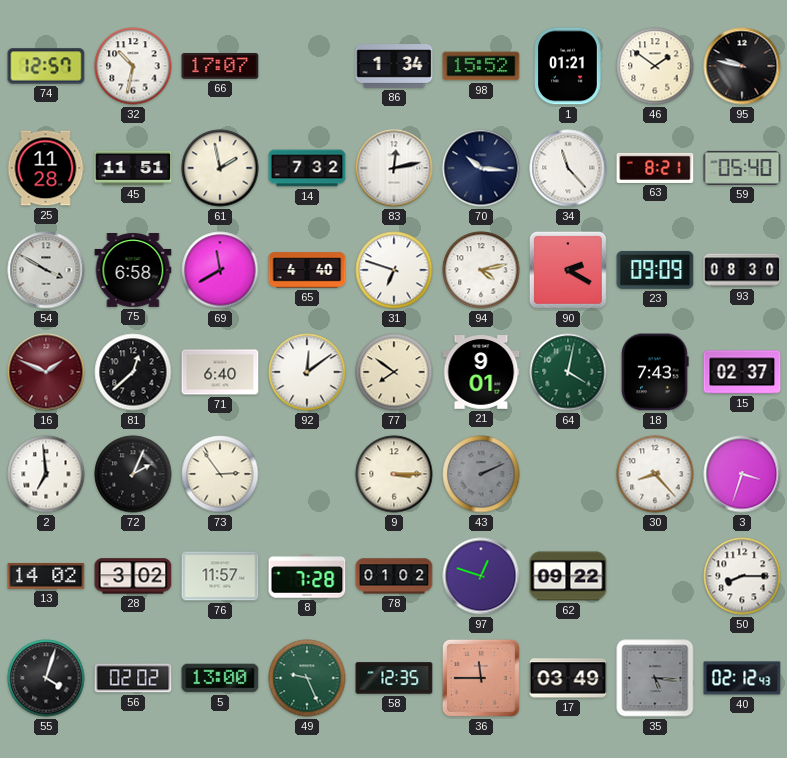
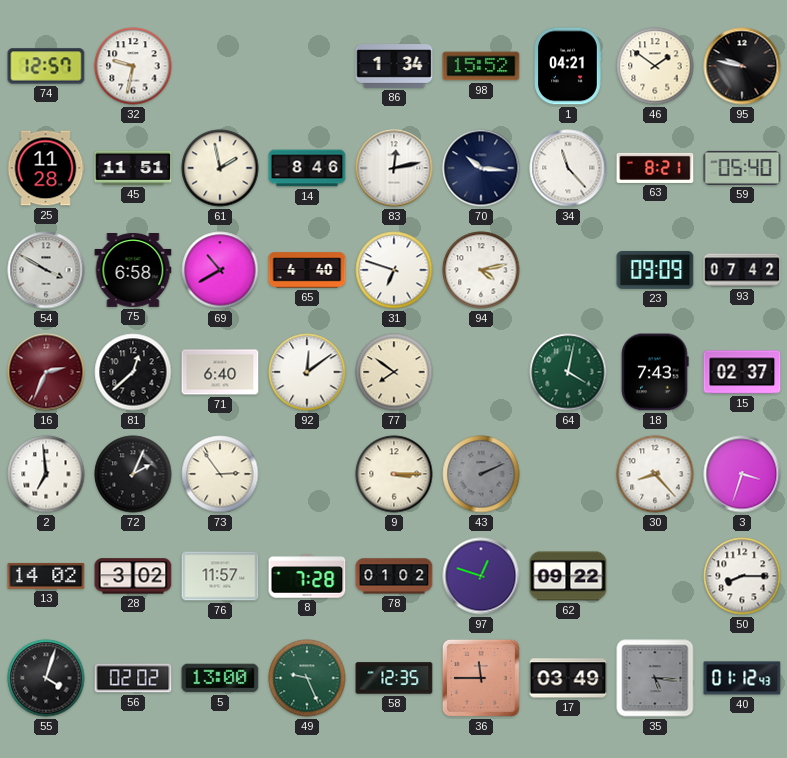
32: 10:32 -> 9:32 (133, 66)
66: 17:07 -> none (220, 66)
1: 01:21 -> 04:21 (568, 66)
14: 7:32 -> 8:46 (307, 168)
69: 11:40 -> 10:40 (220, 270)
90: 2:20 -> none (568, 270)
93: 08:30 -> 07:42 (742, 270)
16: 1:49 -> 2:34 (46, 372)
21: 9:01 -> none (481, 372)
40: 02:12 -> 01:12 (742, 678)
